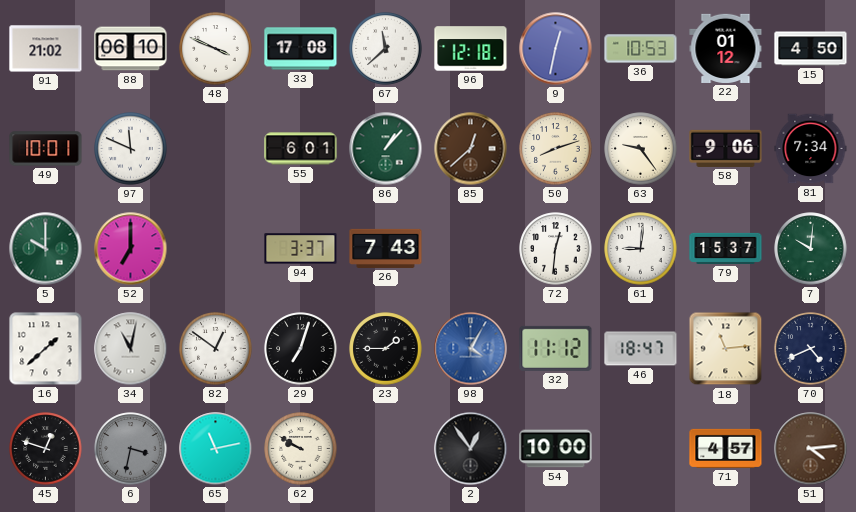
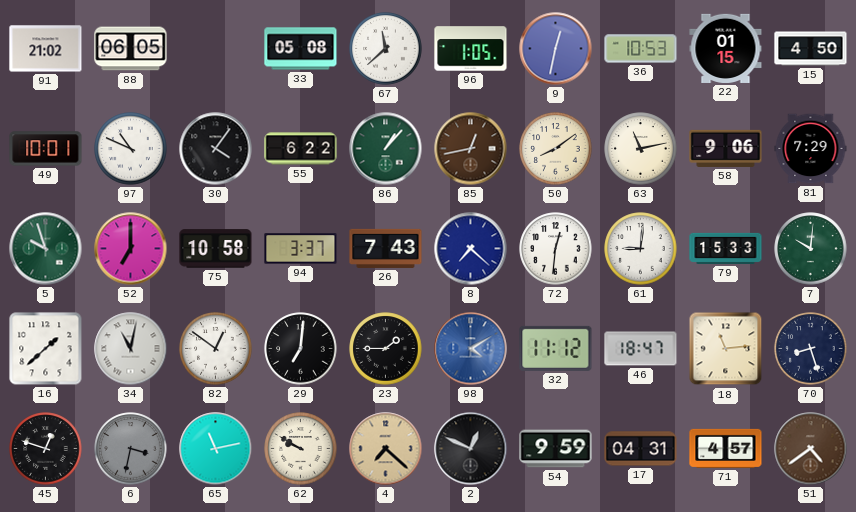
88: 06:10 -> 06:05 (131, 49)
48: 3:49 -> none (216, 49)
33: 17:08 -> 05:08 (301, 49)
96: 12:18 -> 1:05 (471, 49)
22: 01:12 -> 01:15 (726, 48)
97: 11:49 -> 10:49 (131, 149)
30: none -> 4:06 (216, 149)
55: 6:01 -> 6:22 (301, 149)
85: 12:38 -> 12:43 (471, 149)
50: 8:12 -> 8:09 (556, 149)
63: 9:24 -> 11:13 (641, 149)
81: 7:34 -> 7:29 (811, 149)
5: 10:00 -> 9:57 (46, 249)
75: none -> 10:58 (216, 249)
8: none -> 7:22 (471, 249)
79: 15:37 -> 15:33 (726, 248)
29: 7:03 -> 7:01 (301, 349)
98: 4:05 -> 4:10 (471, 349)
70: 4:41 -> 8:27 (811, 349)
4: none -> 7:22 (386, 449)
2: 12:54 -> 12:49 (471, 449)
54: 10:00 -> 9:59 (556, 449)
17: none -> 04:31 (641, 449)
51: 4:14 -> 4:39 (811, 449)
